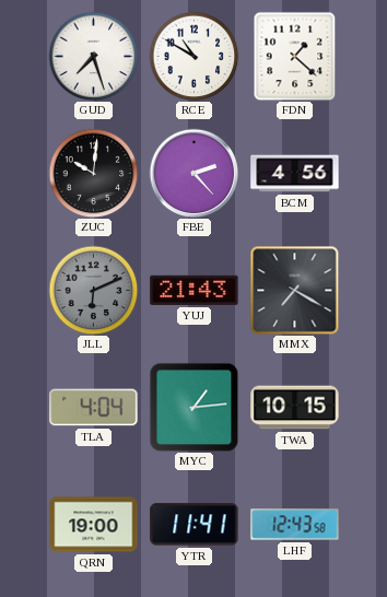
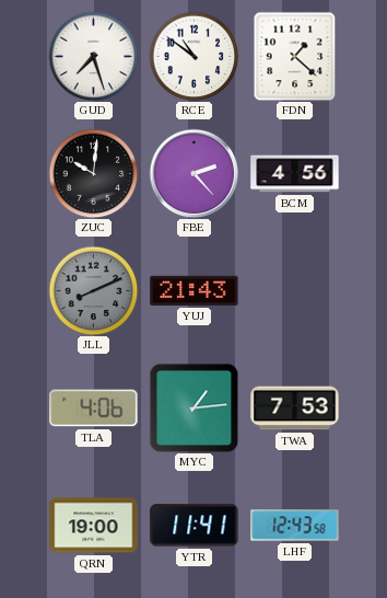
RCE: 10:50 -> 10:51 (193, 56)
JLL: 6:11 -> 8:11 (93, 290)
MMX: 7:20 -> none (294, 290)
TLA: 4:04 -> 4:06 (94, 409)
TWA: 10:15 -> 7:53 (295, 409)
